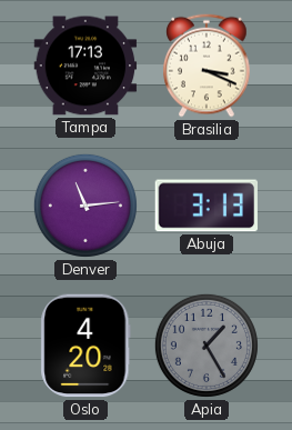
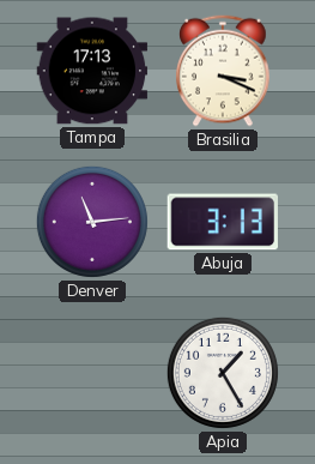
Oslo: 4:20 -> none (85, 346)
Apia dial: grey -> white (223, 373)
